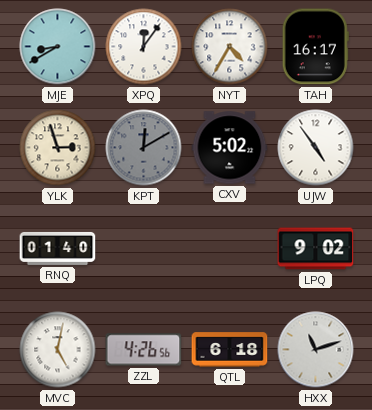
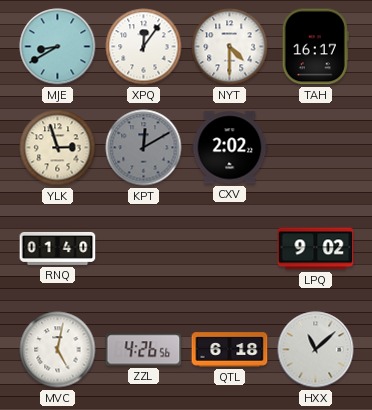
NYT: 4:35 -> 4:30 (230, 47)
CXV: 5:02 -> 2:02 (230, 148)
UJW: 4:54 -> none (316, 148)
HXX: 11:12 -> 11:08 (316, 350)
